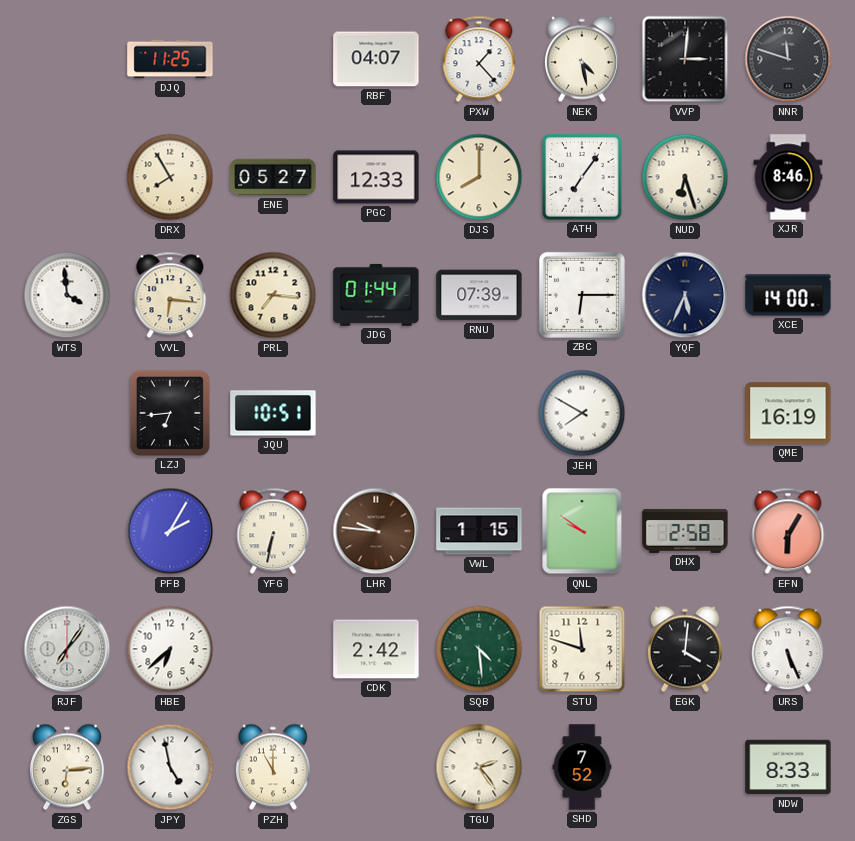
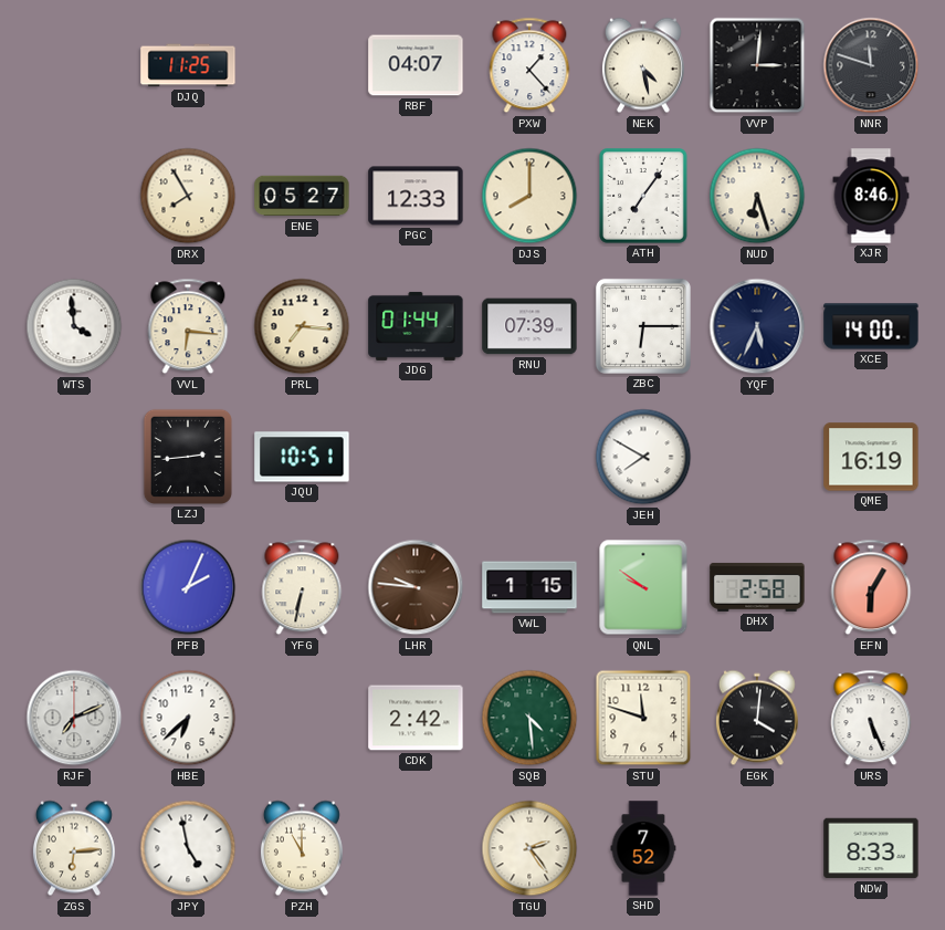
LZJ: 6:44 -> 2:44 (188, 457)
PFB: 2:05 -> 2:04 (188, 587)
RJF: 7:06 -> 7:11 (74, 718)
